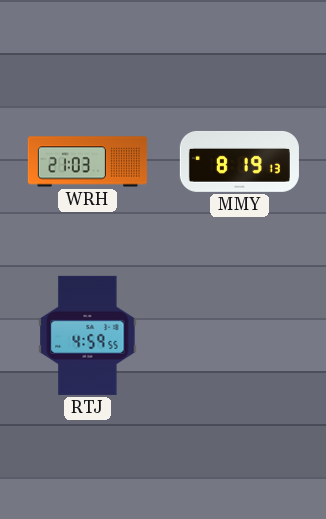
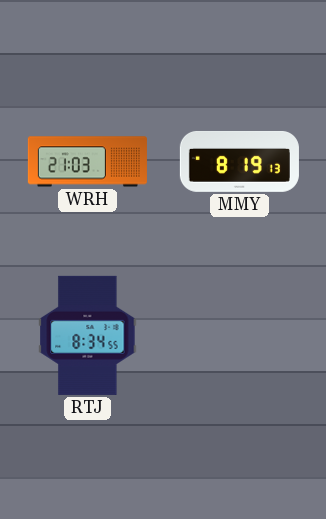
RTJ: 4:59 -> 8:34 (88, 335)
